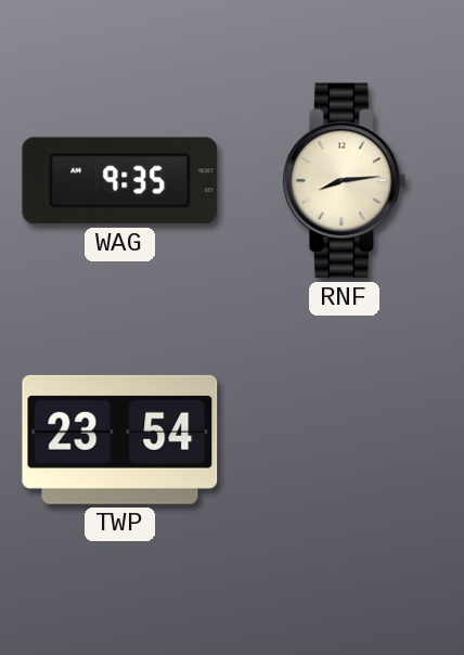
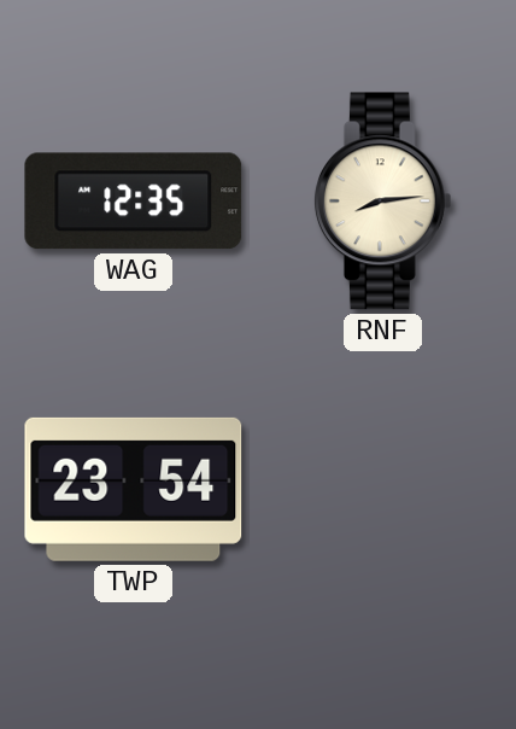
WAG: 9:35 -> 12:35 (134, 202)
